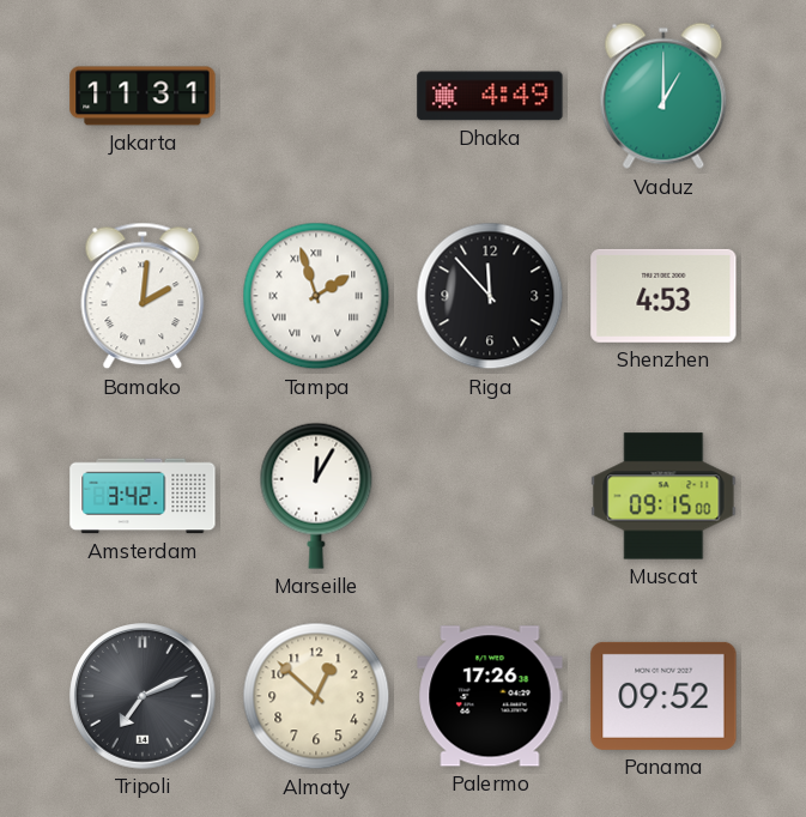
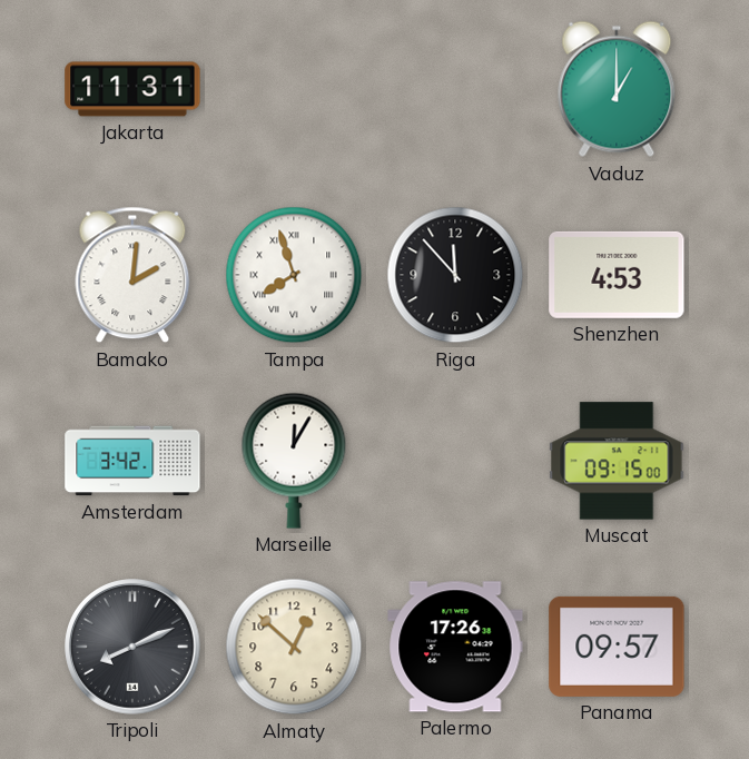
Dhaka: 4:49 -> none (490, 96)
Tampa: 1:57 -> 7:57 (294, 275)
Tripoli: 7:11 -> 8:11 (132, 647)
Panama: 09:52 -> 09:57 (617, 647)
